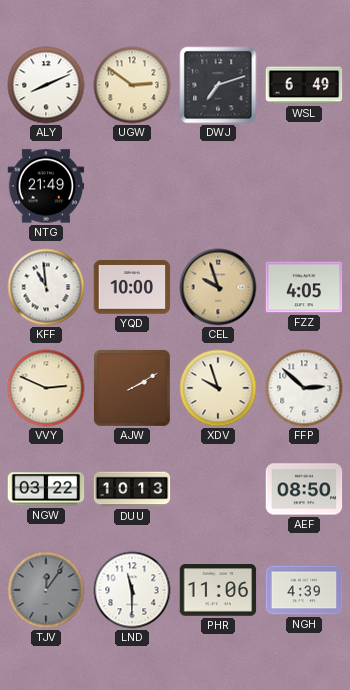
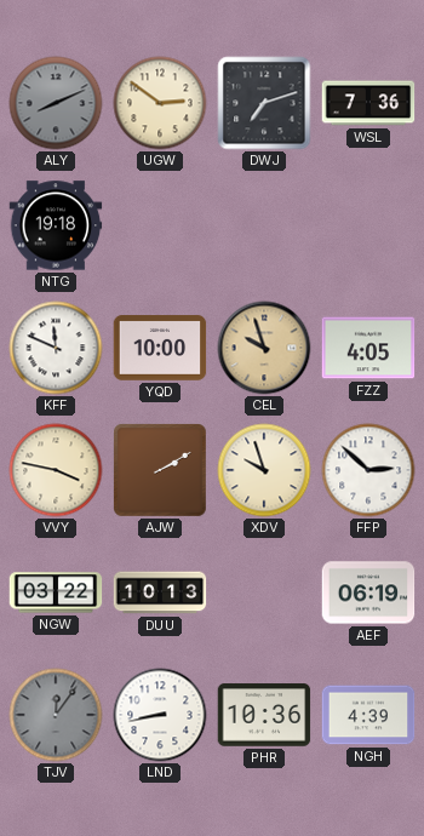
ALY dial: white -> grey (56, 103)
WSL: 6:49 -> 7:36 (368, 103)
NTG: 21:49 -> 19:18 (56, 225)
KFF: 10:59 -> 11:49 (56, 348)
VVY: 2:49 -> 3:47 (56, 470)
AEF: 08:50 -> 06:19 (368, 592)
LND: 11:30 -> 8:43 (160, 715)
PHR: 11:06 -> 10:36 (264, 715)
